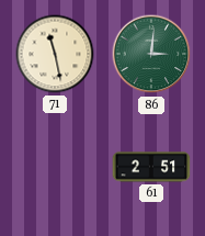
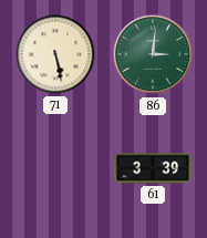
71: 11:28 -> 5:28 (55, 54)
61: 2:51 -> 3:39 (153, 168)
